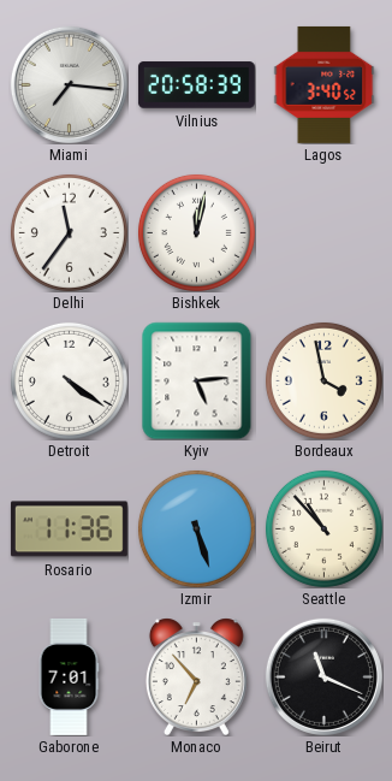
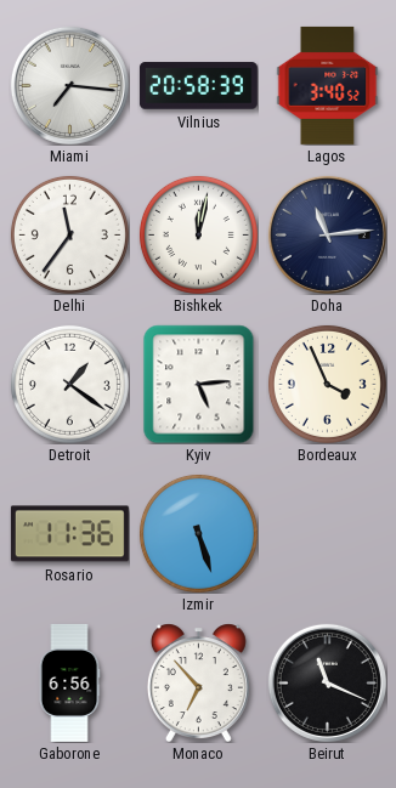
Doha: none -> 11:14 (327, 234)
Detroit: 4:21 -> 1:21 (69, 384)
Bordeaux: 3:58 -> 3:56 (327, 384)
Seattle: 10:53 -> none (323, 528)
Gaborone: 7:01 -> 6:56 (69, 682)
